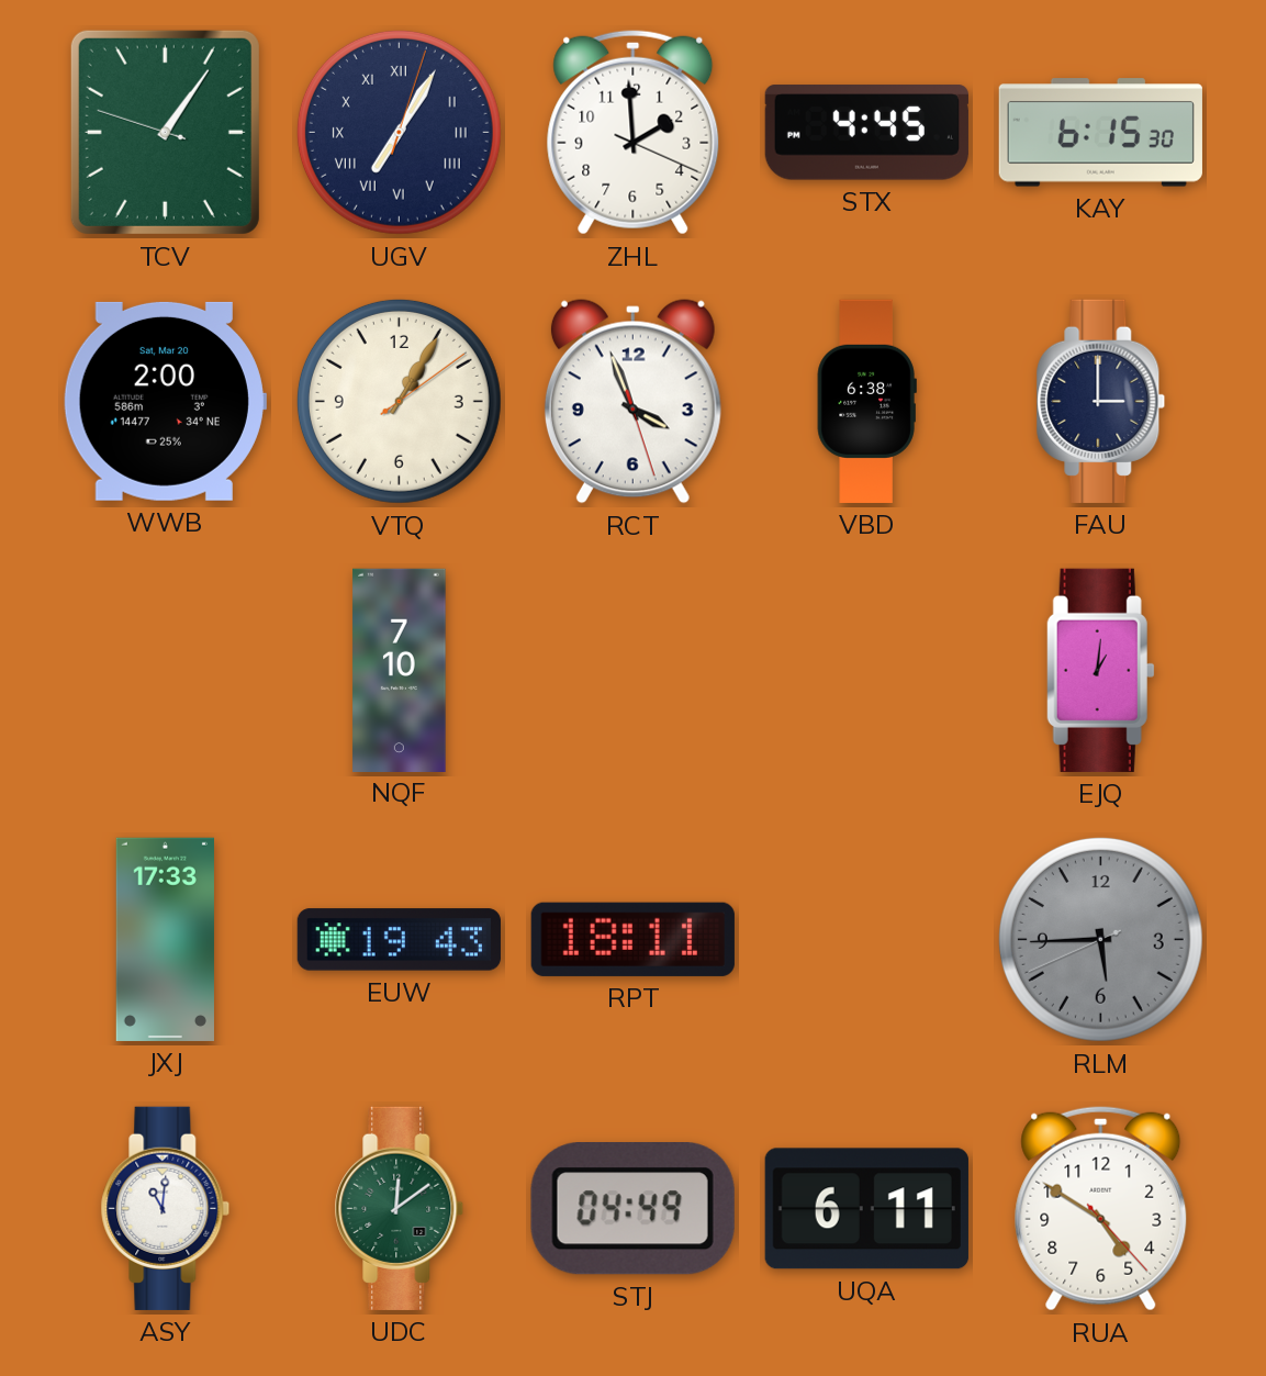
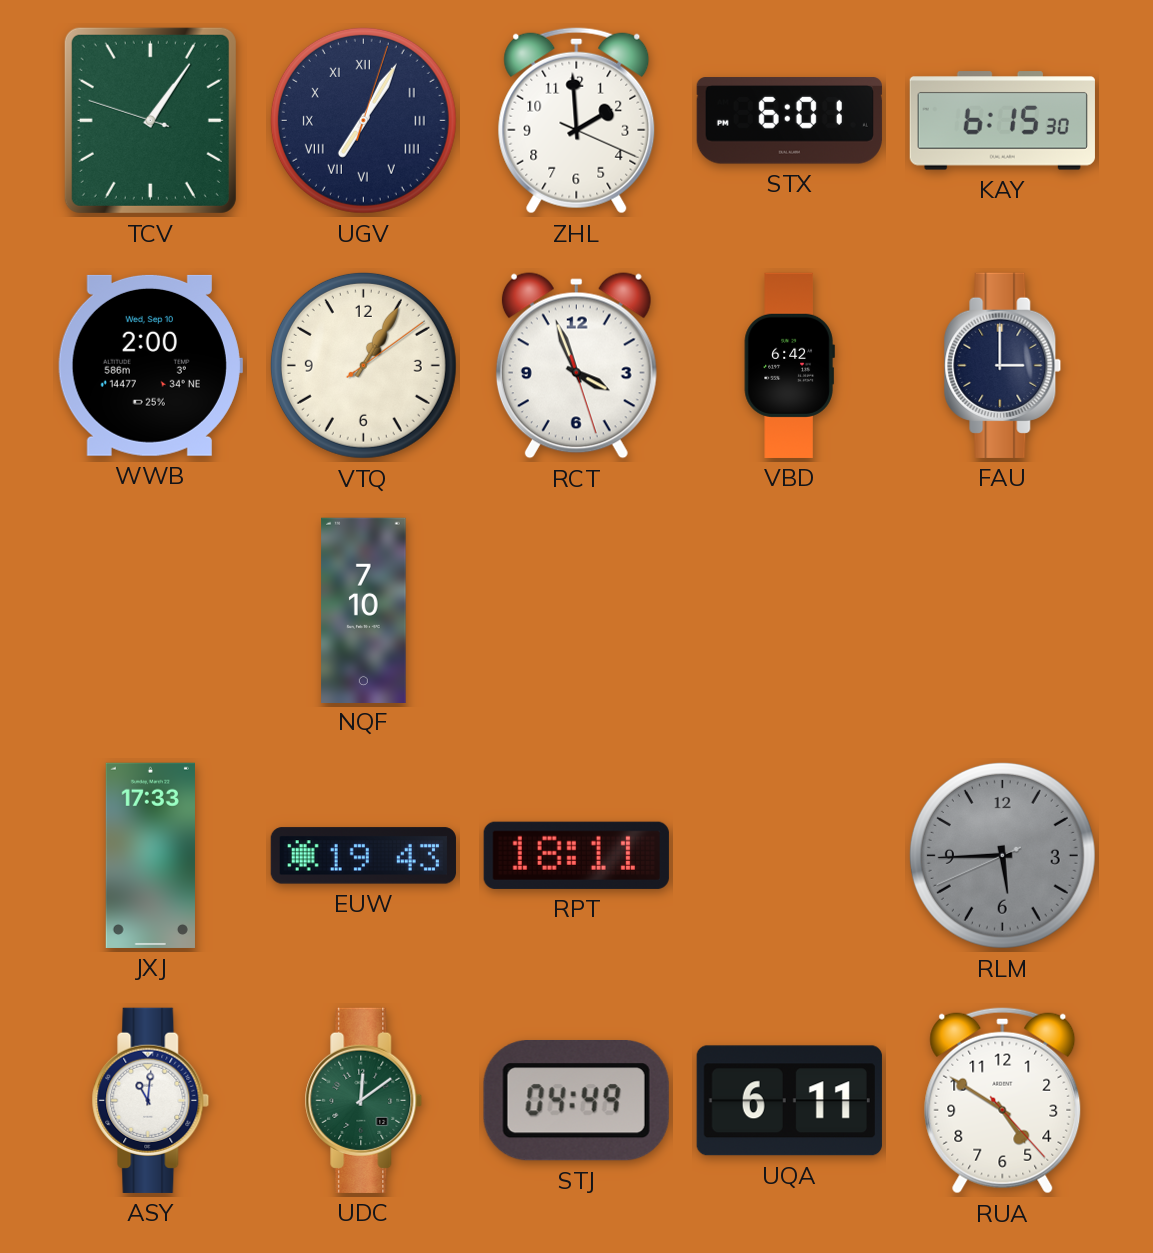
STX: 4:45 -> 6:01 (789, 121)
WWB date: Sat, Mar 20 -> Wed, Sep 10 (150, 365)
VBD: 6:38 -> 6:42 (789, 365)
EJQ: 1:01 -> none (1100, 670)
